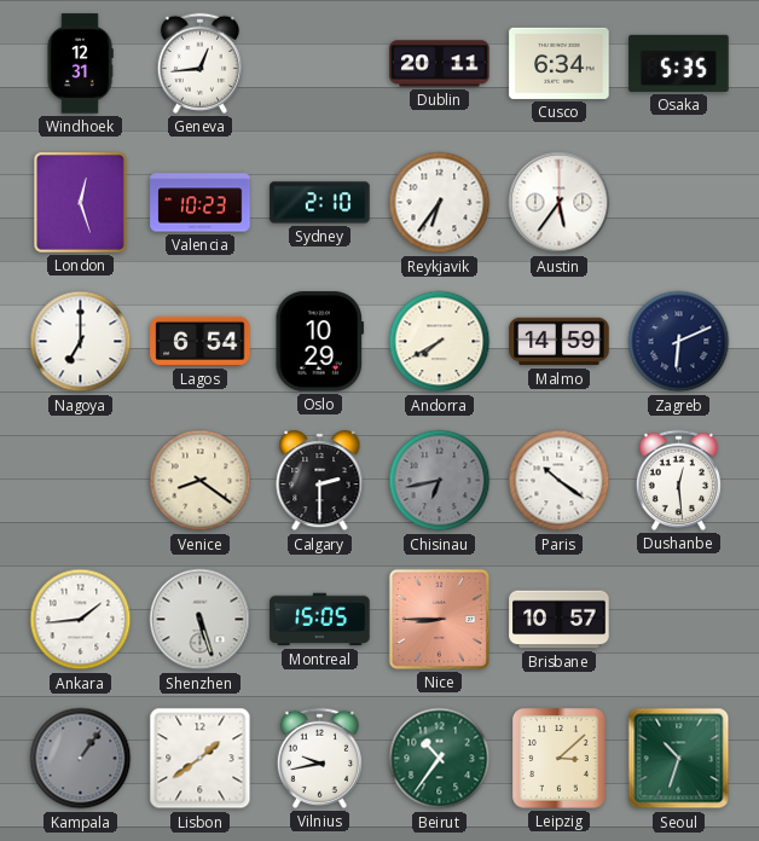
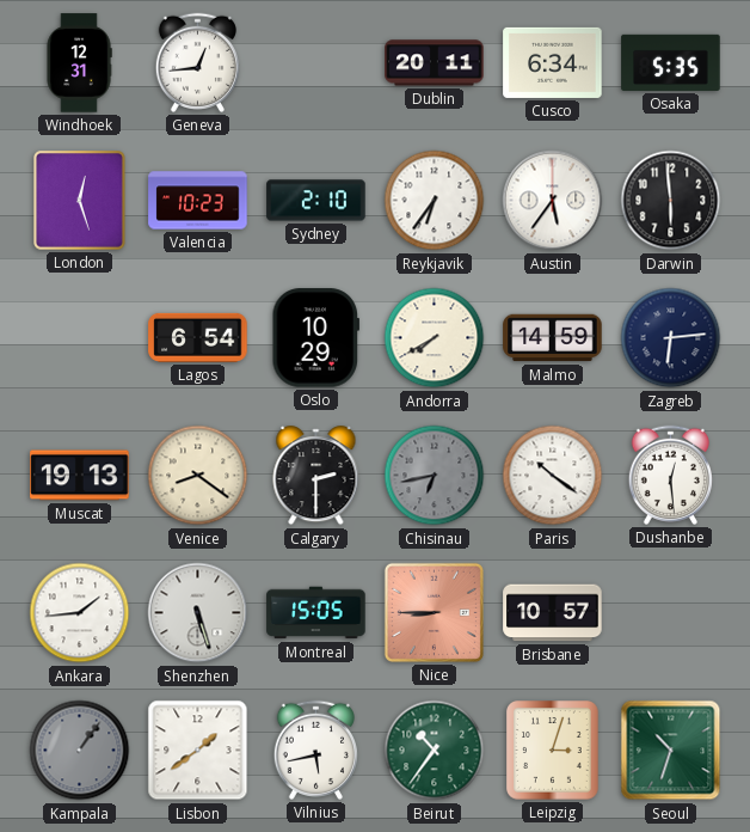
Darwin: none -> 5:59 (671, 201)
Nagoya: 7:00 -> none (81, 342)
Zagreb: 6:11 -> 6:14 (671, 338)
Muscat: none -> 19:13 (80, 476)
Vilnius: 9:43 -> 5:43 (315, 750)
Leipzig: 3:08 -> 3:03 (553, 751)
